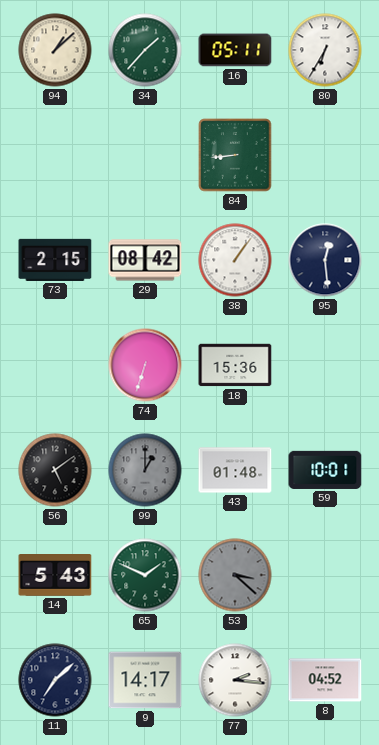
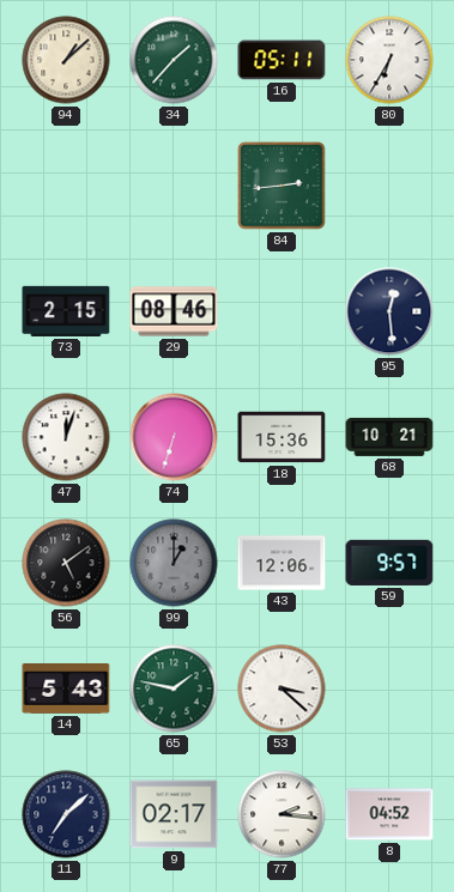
84: 8:44 -> 2:44 (282, 186)
29: 08:42 -> 08:46 (174, 311)
38: 1:06 -> none (235, 260)
47: none -> 12:03 (66, 437)
68: none -> 10:21 (389, 437)
43: 01:48 -> 12:06 (282, 563)
59: 10:01 -> 9:57 (389, 563)
65: 1:49 -> 1:47 (174, 688)
53 dial: grey -> white (282, 688)
9: 14:17 -> 02:17 (174, 814)
